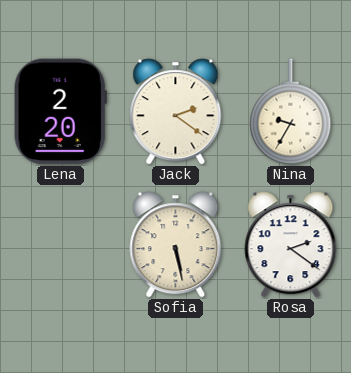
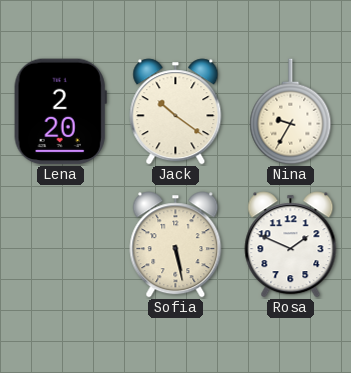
Jack: 2:21 -> 10:21 (176, 112)
Rosa: 2:21 -> 1:49 (291, 245)
